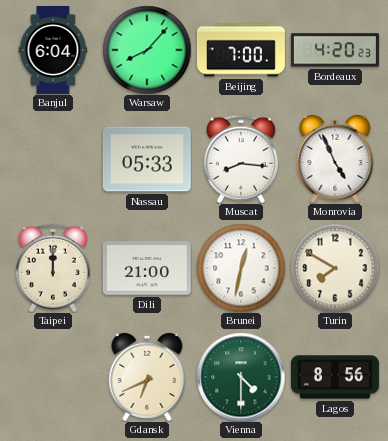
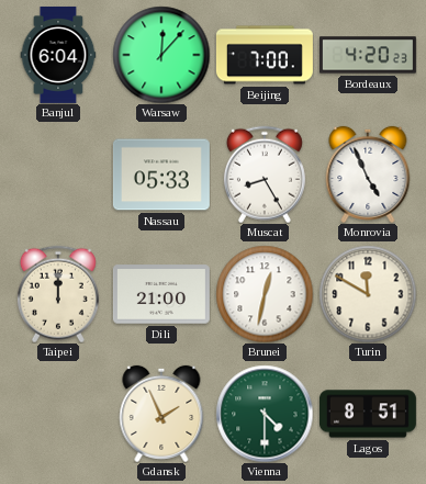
Warsaw: 8:07 -> 12:07 (161, 55)
Muscat: 8:16 -> 8:25 (265, 175)
Turin: 7:50 -> 11:50 (368, 294)
Gdansk: 6:41 -> 1:56 (161, 414)
Lagos: 8:56 -> 8:51 (368, 414)
